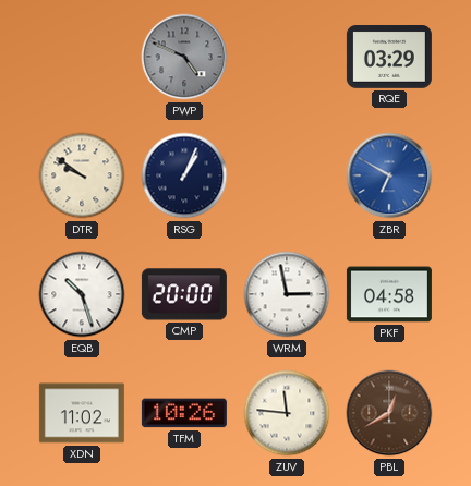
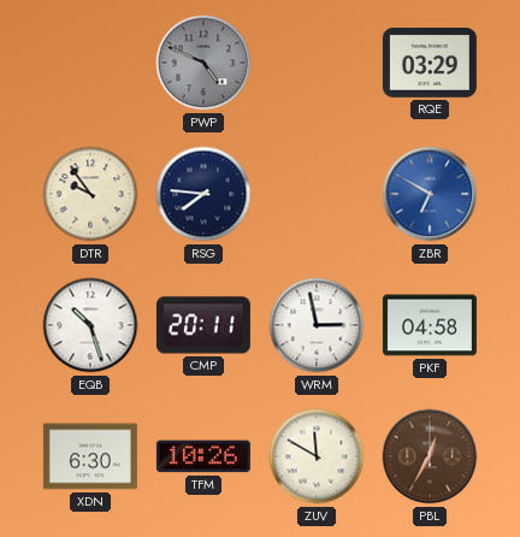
DTR: 9:51 -> 9:54 (90, 194)
RSG: 1:04 -> 7:46 (203, 194)
CMP: 20:00 -> 20:11 (203, 325)
XDN: 11:02 -> 6:30 (90, 456)
ZUV: 11:46 -> 11:50 (317, 456)
PBL: 12:40 -> 12:35 (430, 456)
